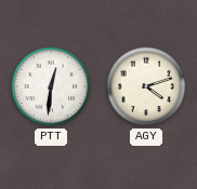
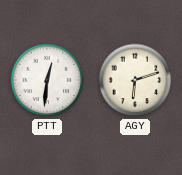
AGY: 4:12 -> 6:12 (135, 80)
